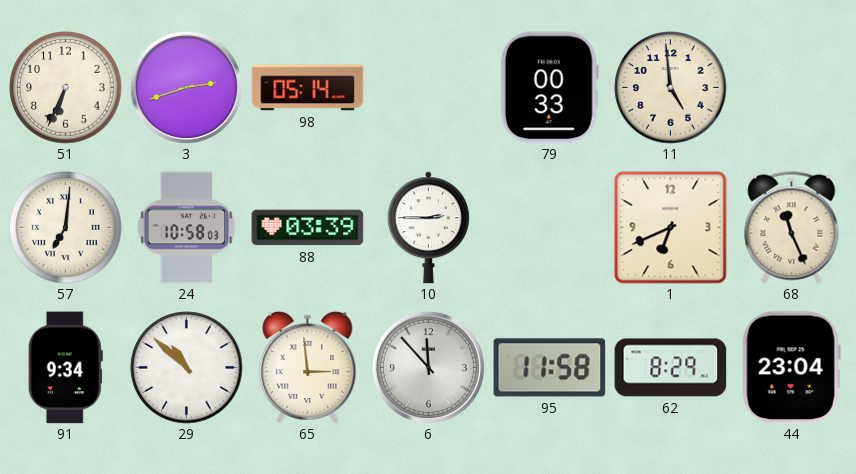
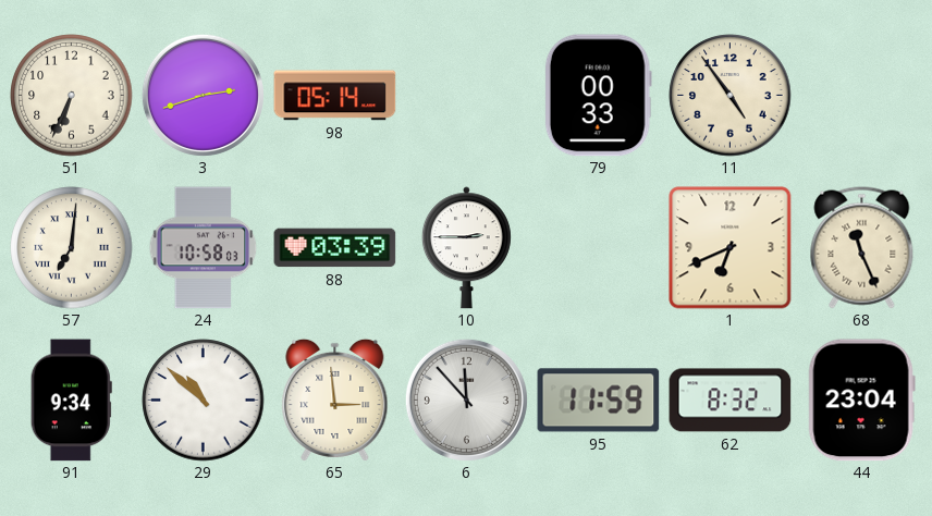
11: 4:59 -> 4:54 (731, 96)
95: 11:58 -> 11:59 (599, 401)
62: 8:29 -> 8:32 (731, 401)
